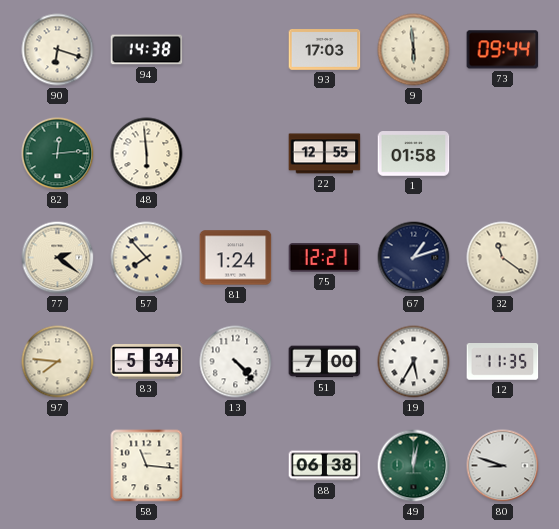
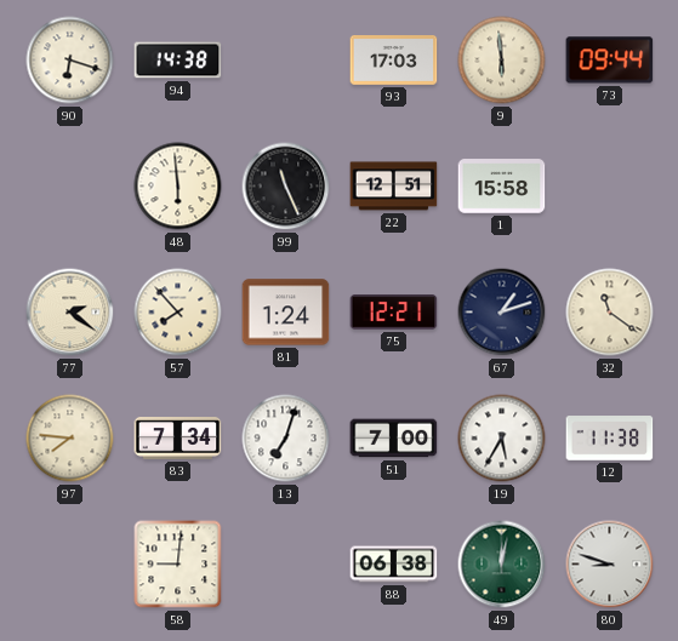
82: 12:14 -> none (58, 154)
99: none -> 11:26 (286, 187)
22: 12:55 -> 12:51 (394, 187)
1: 01:58 -> 15:58 (502, 187)
83: 5:34 -> 7:34 (178, 439)
13: 4:23 -> 7:03 (286, 439)
12: 11:35 -> 11:38 (610, 439)
58: 11:16 -> 9:01 (178, 565)
